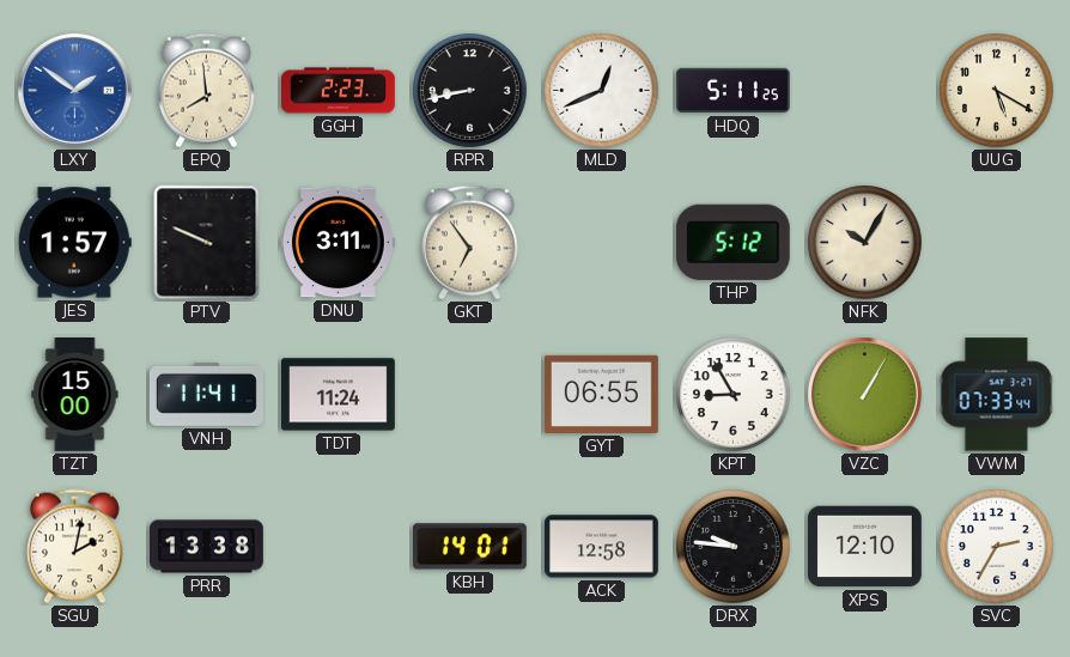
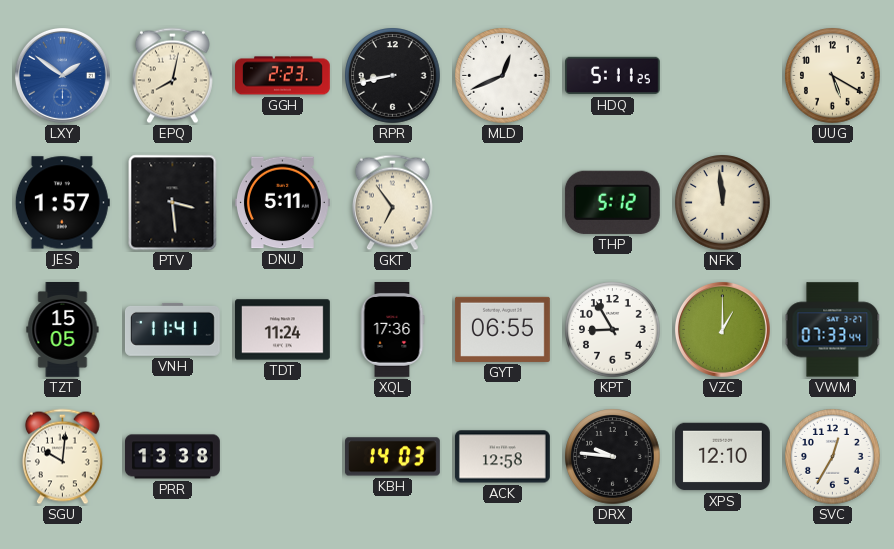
EPQ: 7:59 -> 8:02 (172, 76)
PTV: 9:49 -> 3:29 (173, 203)
DNU: 3:11 -> 5:11 (283, 203)
NFK: 10:05 -> 11:59 (723, 203)
TZT: 15:00 -> 15:05 (63, 330)
XQL: none -> 17:36 (392, 330)
VZC: 1:05 -> 1:00 (722, 329)
SGU: 2:02 -> 10:01 (62, 457)
KBH: 14:01 -> 14:03 (393, 457)
SVC: 2:35 -> 12:35 (833, 457)
